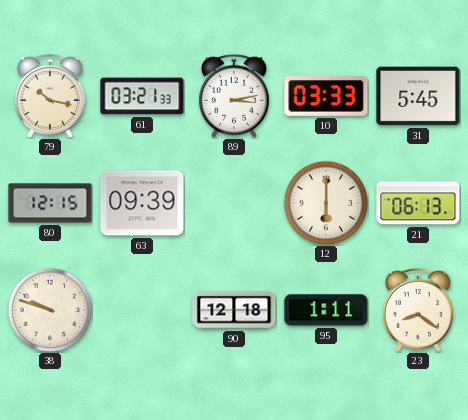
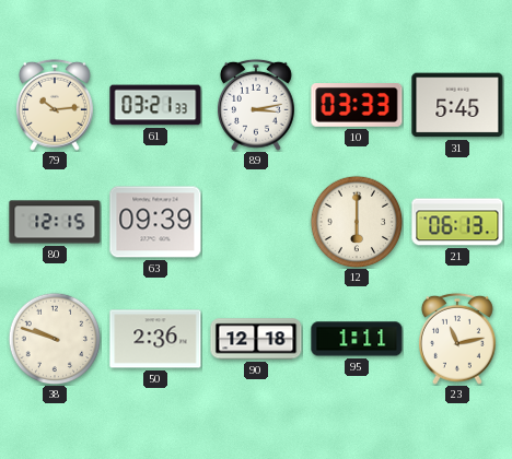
79: 10:17 -> 10:14 (55, 105)
50: none -> 2:36 (155, 339)
23: 8:21 -> 11:13 (457, 339)
